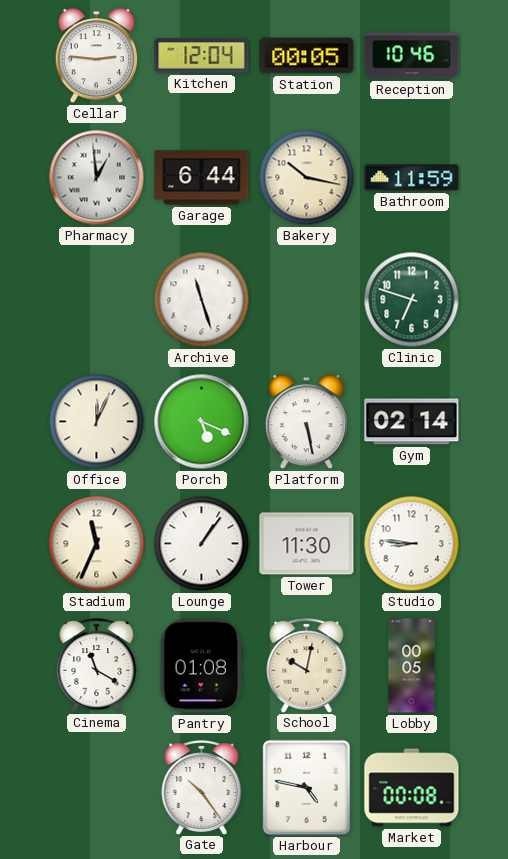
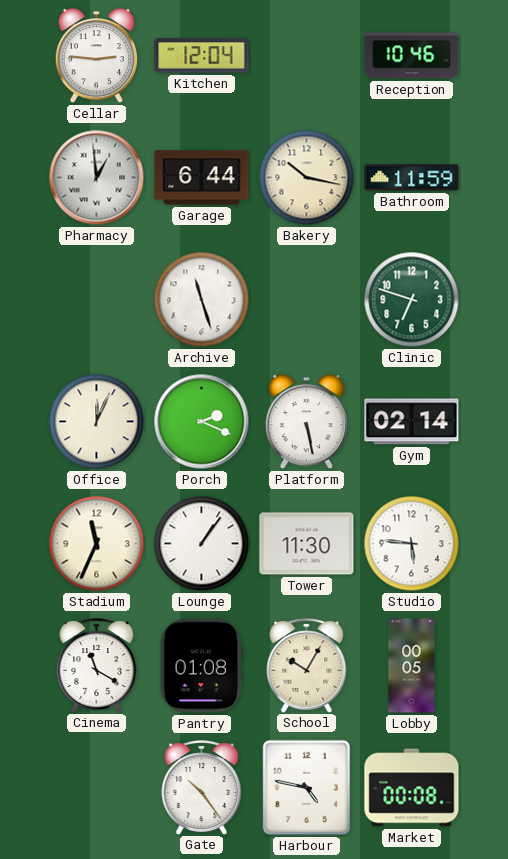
Station: 00:05 -> none (307, 56)
Porch: 5:19 -> 2:19 (202, 422)
Studio: 8:46 -> 5:46 (412, 544)
School: 10:02 -> 10:05 (307, 665)
